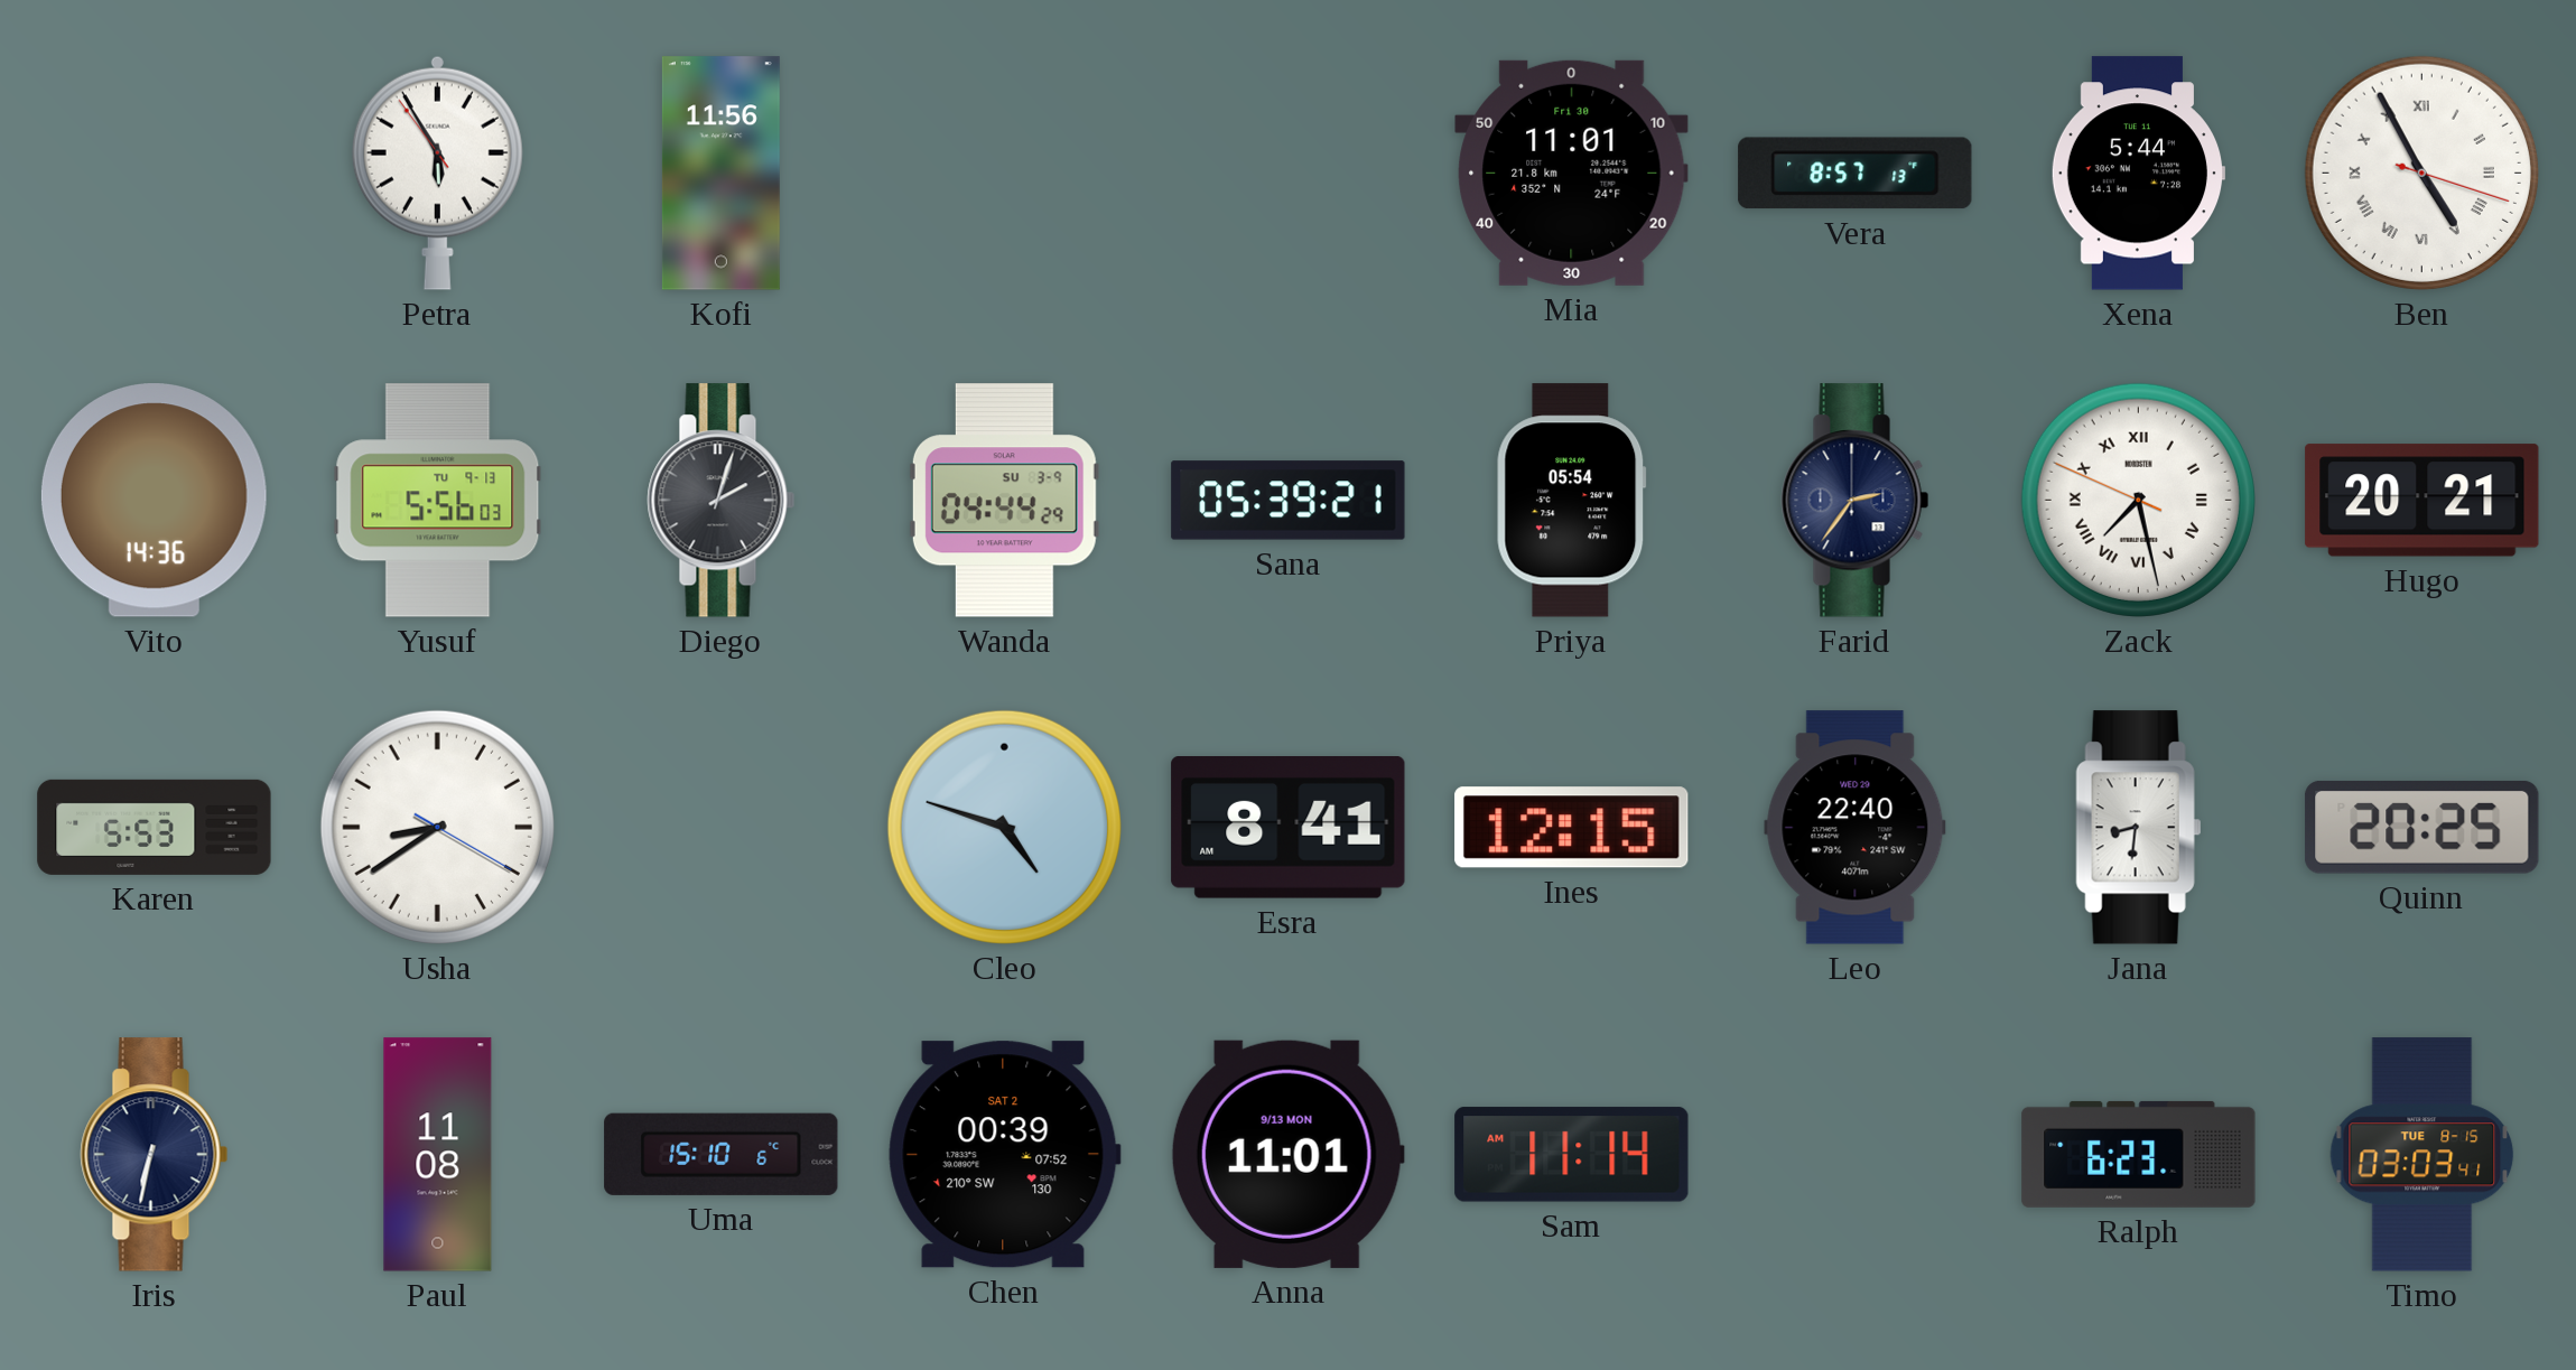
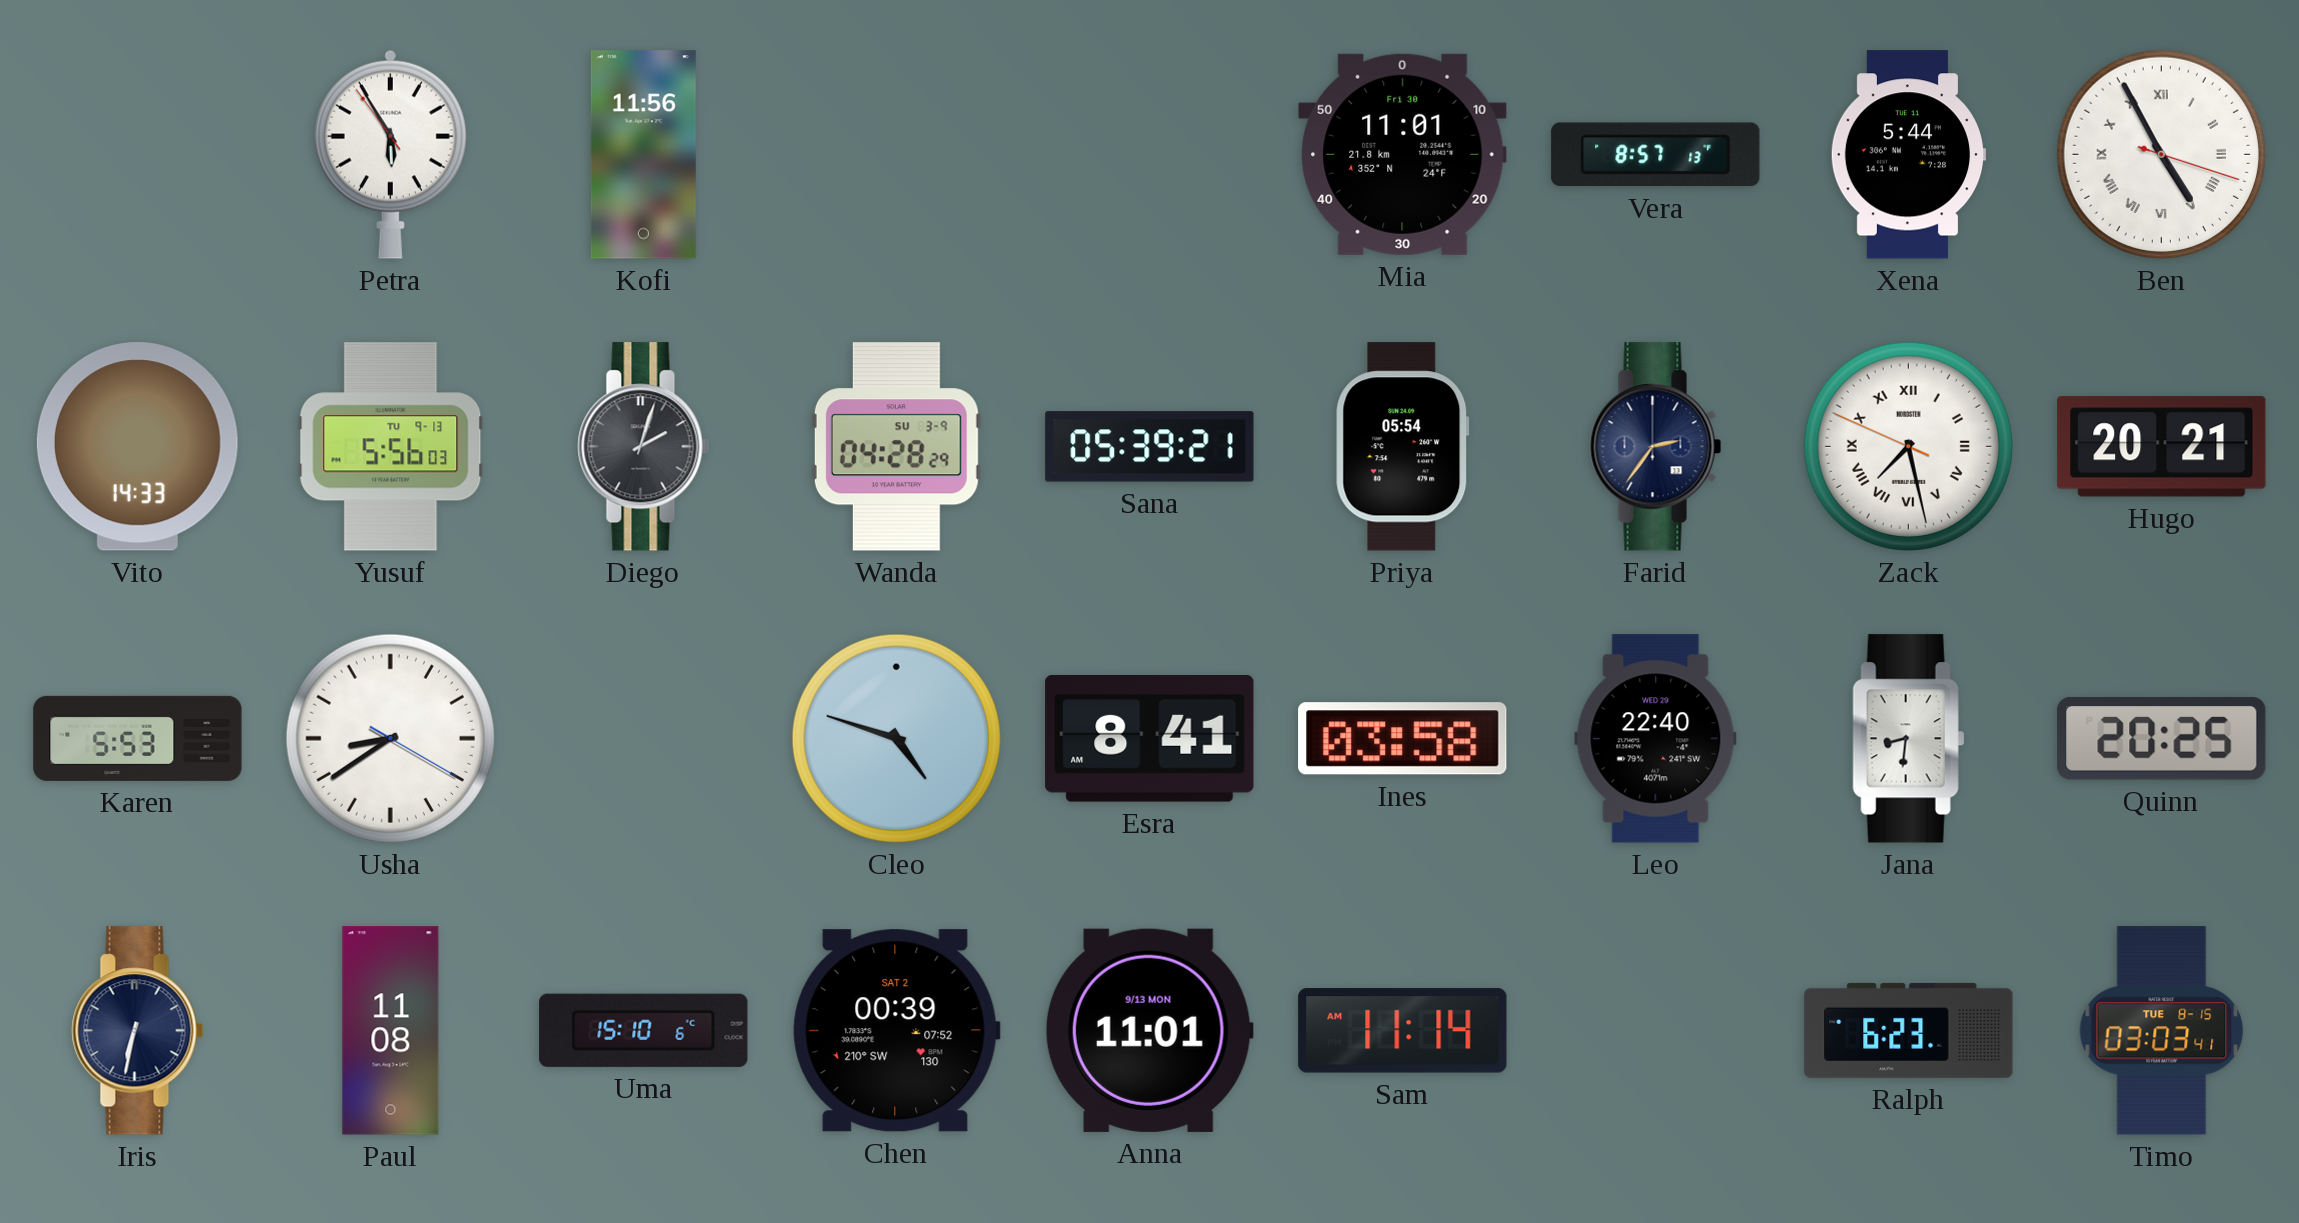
Vito: 14:36 -> 14:33 (137, 447)
Wanda: 04:44 -> 04:28 (896, 447)
Ines: 12:15 -> 03:58 (1403, 739)
